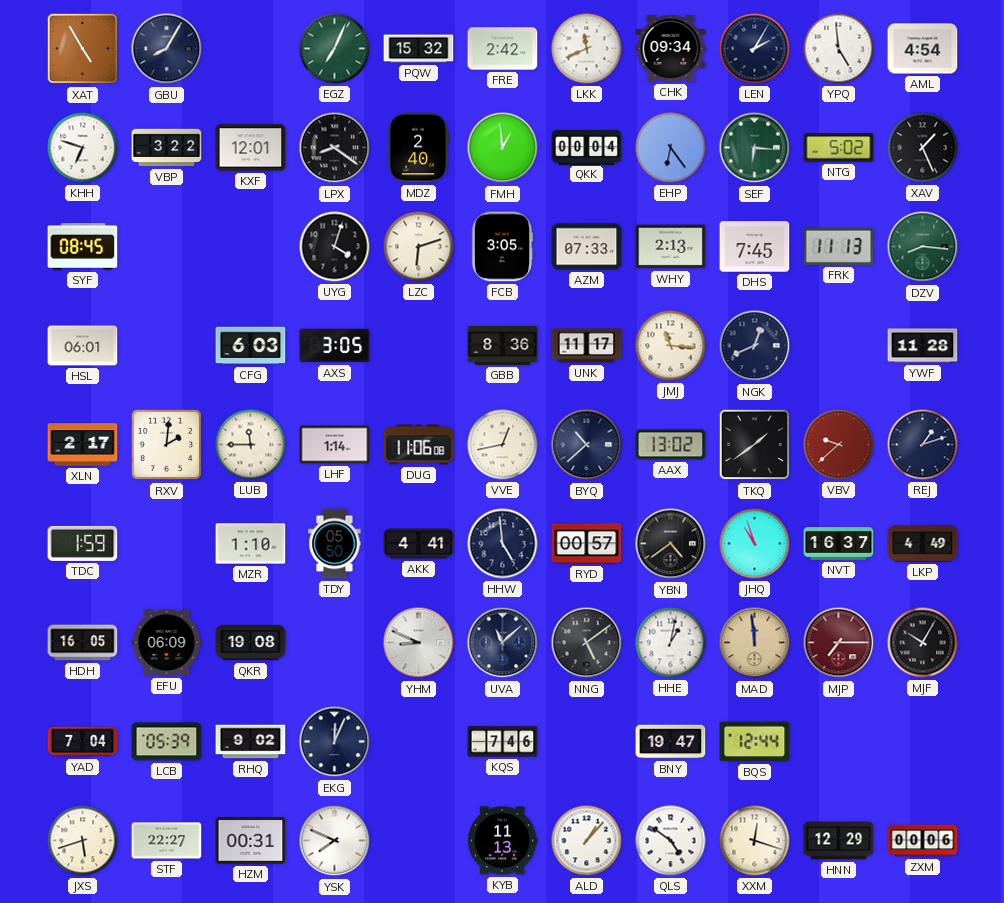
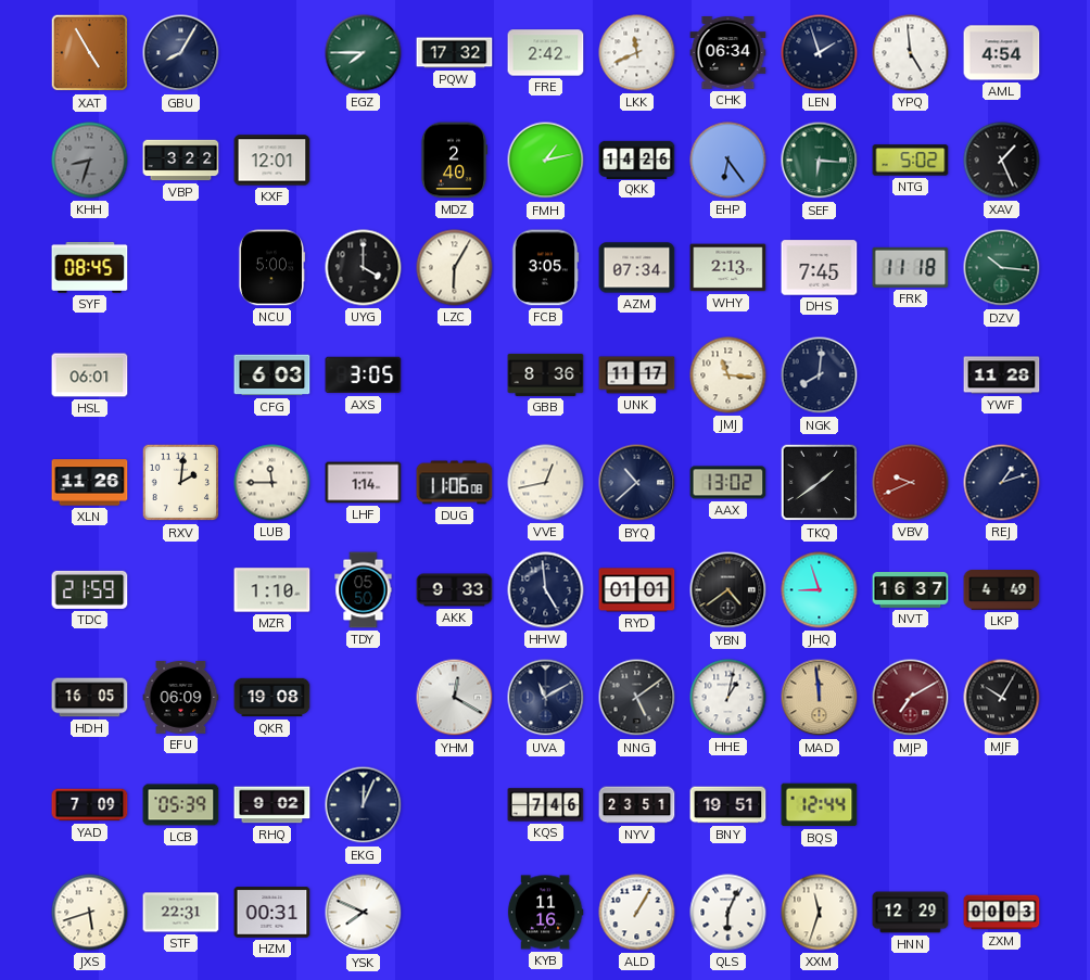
EGZ: 7:04 -> 7:45 (364, 53)
PQW: 15:32 -> 17:32 (455, 53)
CHK: 09:34 -> 06:34 (728, 53)
LEN: 2:05 -> 1:57 (820, 53)
KHH: 6:48 -> 8:33 (90, 161)
KHH dial: white -> grey (90, 161)
LPX: 8:21 -> none (335, 148)
FMH: 12:59 -> 1:13 (546, 161)
QKK: 00:04 -> 14:26 (637, 160)
NCU: none -> 5:00 (270, 268)
UYG: 4:03 -> 4:00 (364, 268)
LZC: 6:12 -> 6:05 (455, 268)
AZM: 07:33 -> 07:34 (637, 268)
FRK: 11:13 -> 11:18 (911, 267)
DZV: 8:16 -> 10:16 (1002, 268)
NGK: 12:41 -> 8:01 (820, 376)
XLN: 2:17 -> 11:26 (90, 483)
VBV: 9:38 -> 9:41 (911, 483)
TDC: 1:59 -> 21:59 (90, 589)
AKK: 4:41 -> 9:33 (455, 590)
RYD: 00:57 -> 01:01 (637, 590)
JHQ: 10:57 -> 8:57 (820, 590)
YHM: 8:49 -> 12:20 (455, 698)
UVA: 11:08 -> 11:10 (546, 698)
MJP: 7:15 -> 7:10 (911, 698)
YAD: 7:04 -> 7:09 (90, 805)
NYV: none -> 23:51 (637, 805)
BNY: 19:47 -> 19:51 (728, 805)
STF: 22:27 -> 22:31 (181, 913)
KYB: 11:13 -> 11:16 (545, 913)
ALD: 1:07 -> 1:05 (637, 913)
QLS: 4:51 -> 6:04 (728, 913)
XXM: 12:18 -> 11:33 (820, 913)
ZXM: 00:06 -> 00:03 (1002, 913)
